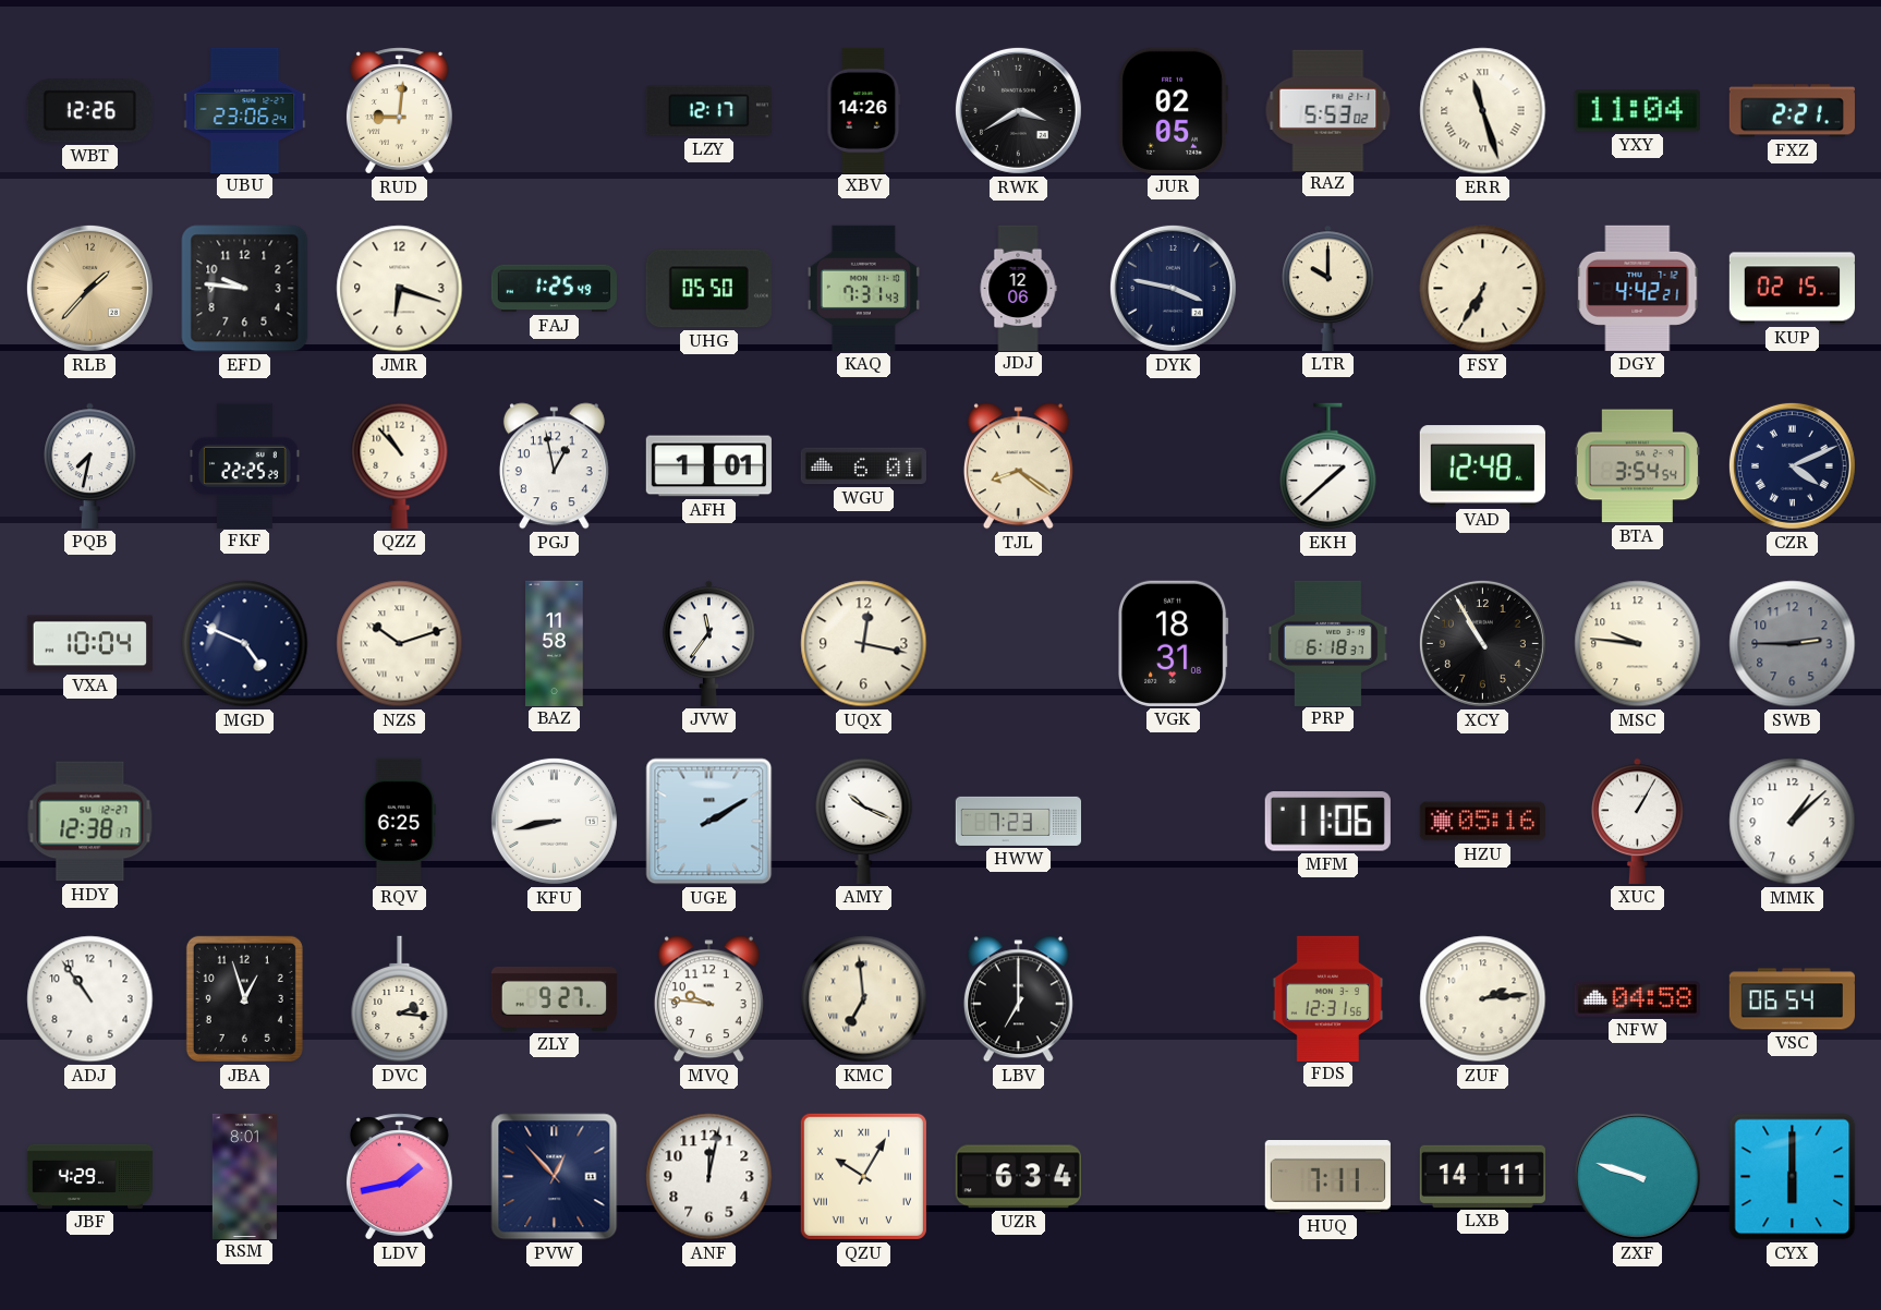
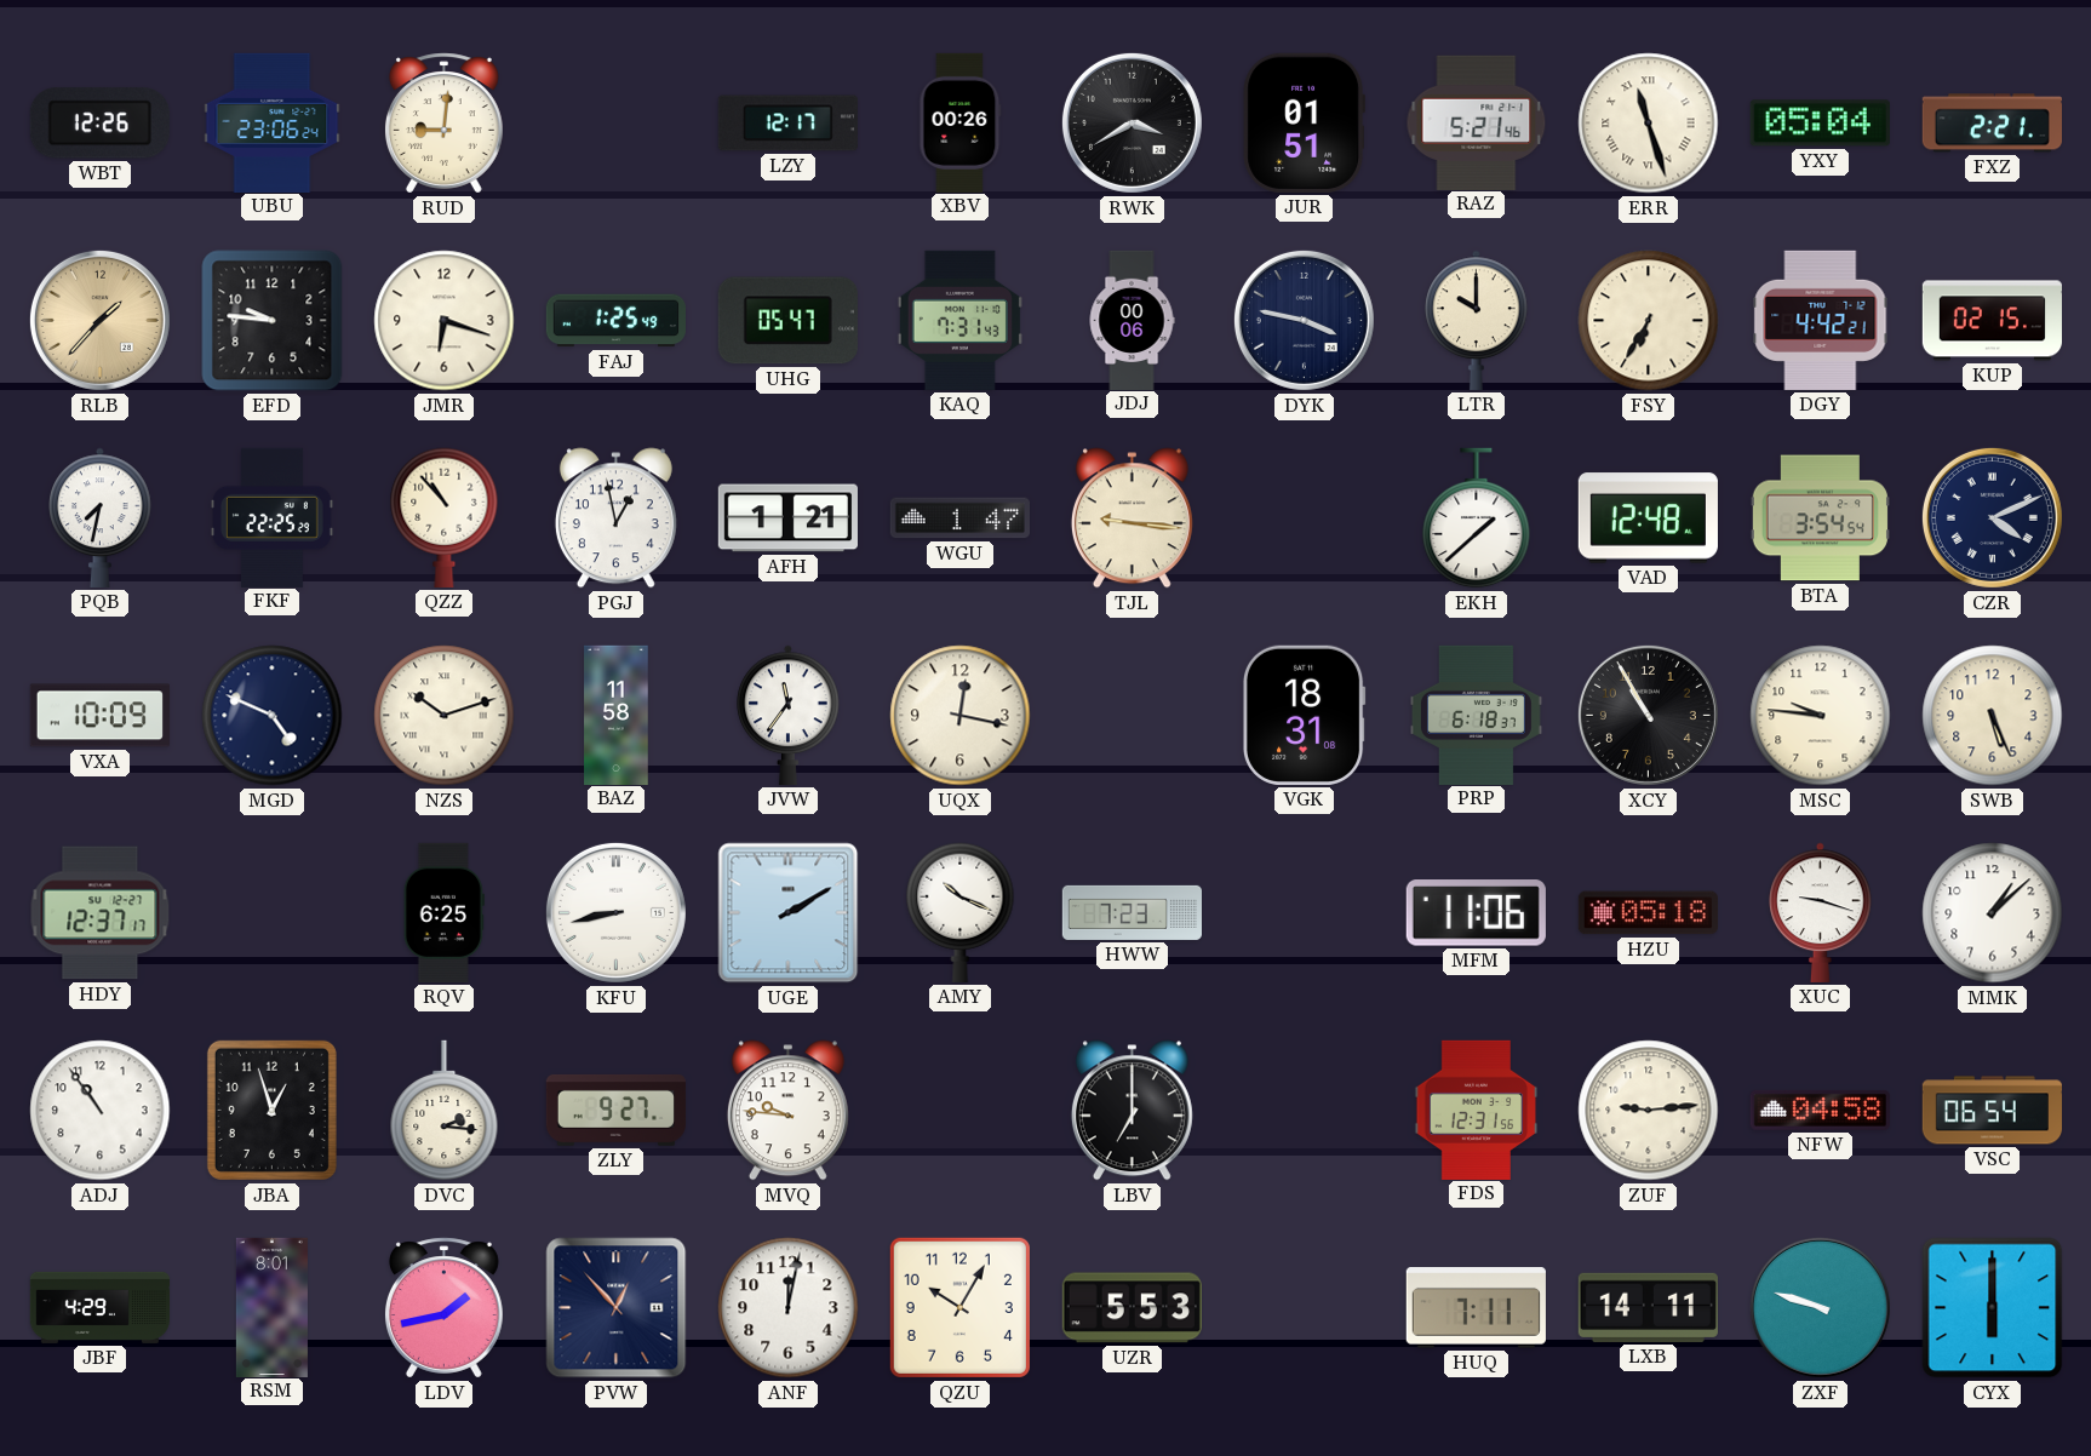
XBV: 14:26 -> 00:26 (961, 122)
JUR: 02:05 -> 01:51 (1304, 122)
RAZ: 5:53 -> 5:21 (1477, 122)
YXY: 11:04 -> 05:04 (1820, 124)
UHG: 05:50 -> 05:47 (787, 321)
JDJ: 12:06 -> 00:06 (1132, 320)
AFH: 1:01 -> 1:21 (787, 518)
WGU: 6:01 -> 1:47 (959, 518)
TJL: 8:21 -> 9:16 (1132, 518)
VXA: 10:04 -> 10:09 (99, 716)
SWB: 2:45 -> 5:26 (1993, 716)
SWB dial: grey -> cream (1993, 716)
HDY: 12:38 -> 12:37 (101, 913)
HZU: 05:16 -> 05:18 (1648, 913)
XUC: 1:05 -> 9:18 (1821, 912)
KMC: 6:59 -> none (864, 999)
ZUF: 2:14 -> 9:14 (1649, 1111)
QZU numerals: Roman -> Arabic (959, 1307)
UZR: 6:34 -> 5:53 (1132, 1308)
